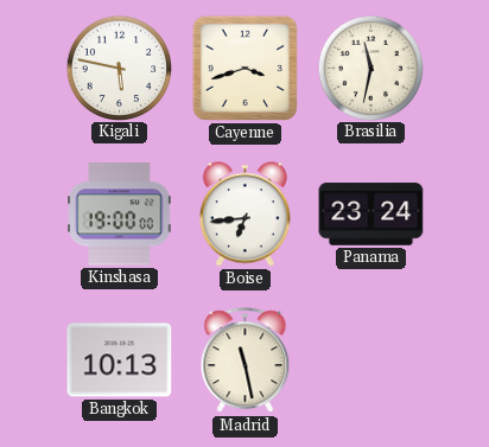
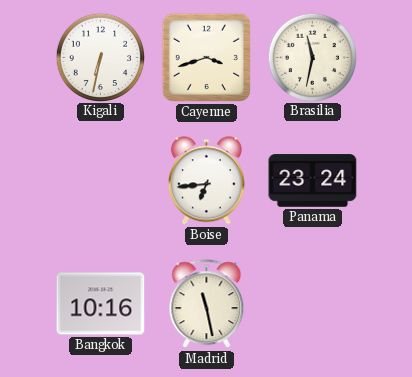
Kigali: 5:47 -> 6:32 (100, 57)
Kinshasa: 19:00 -> none (120, 215)
Bangkok: 10:13 -> 10:16 (101, 304)
